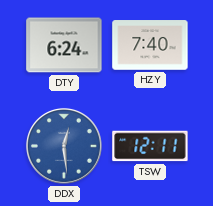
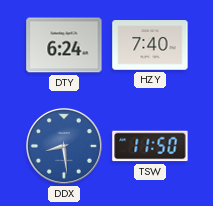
DDX: 12:29 -> 8:29 (64, 146)
TSW: 12:11 -> 11:50 (150, 146)
